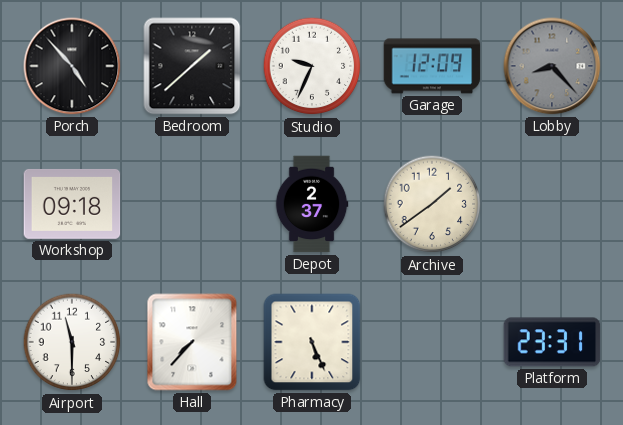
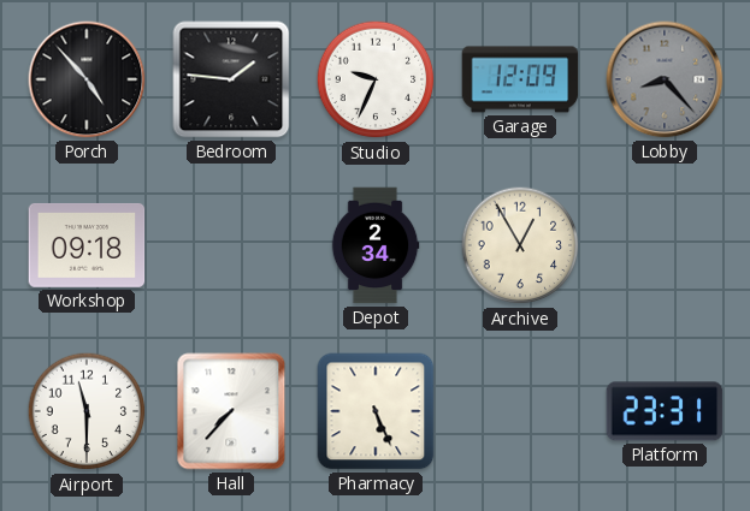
Bedroom: 1:38 -> 1:46 (231, 79)
Depot: 2:37 -> 2:34 (376, 245)
Archive: 1:39 -> 12:55 (520, 245)
